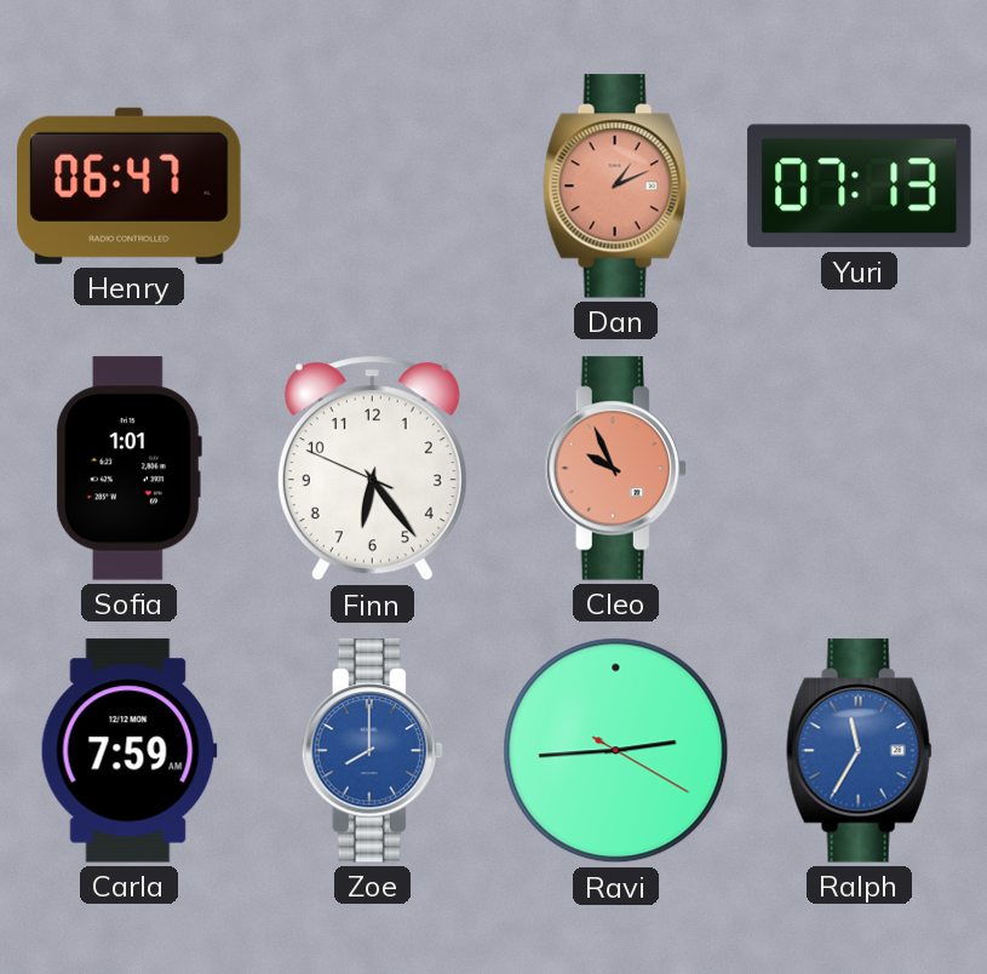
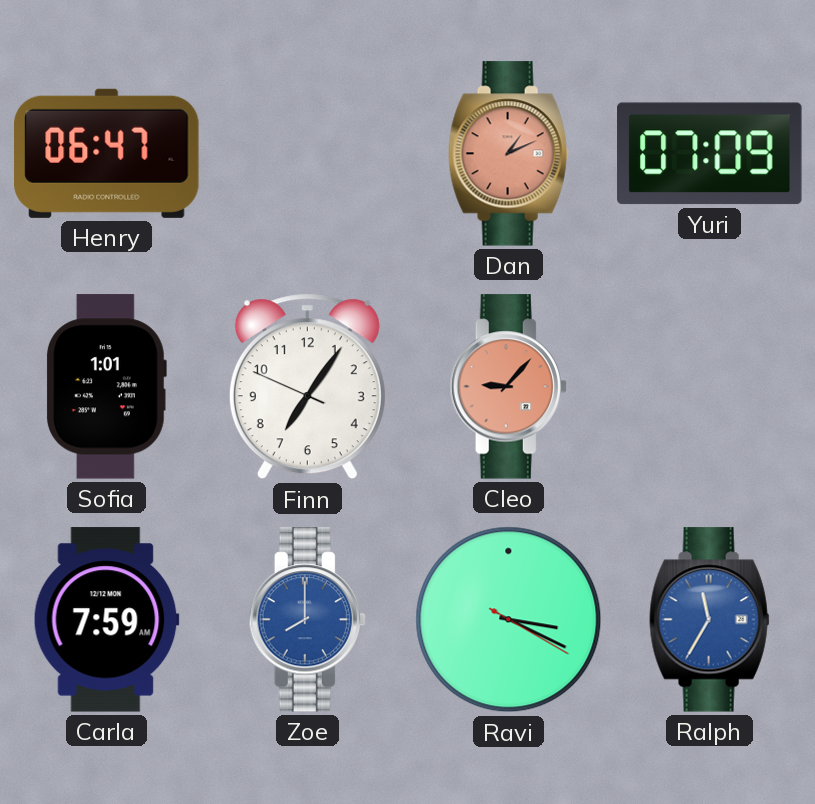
Yuri: 07:13 -> 07:09 (710, 154)
Finn: 6:23 -> 7:05 (307, 387)
Cleo: 9:56 -> 9:07 (508, 387)
Ravi: 2:44 -> 3:19 (509, 620)
